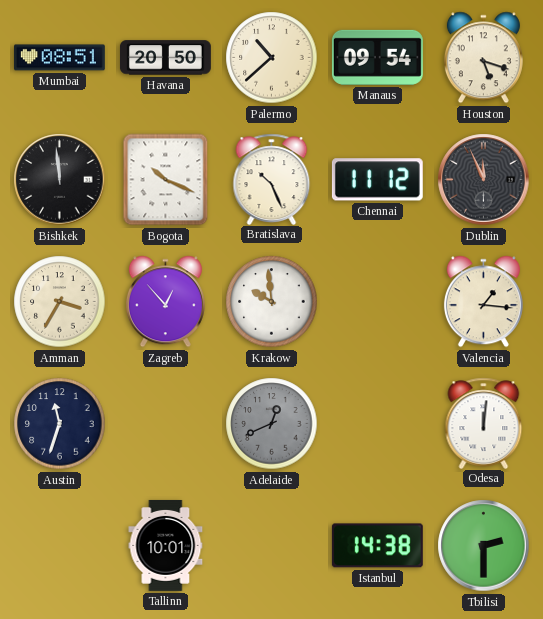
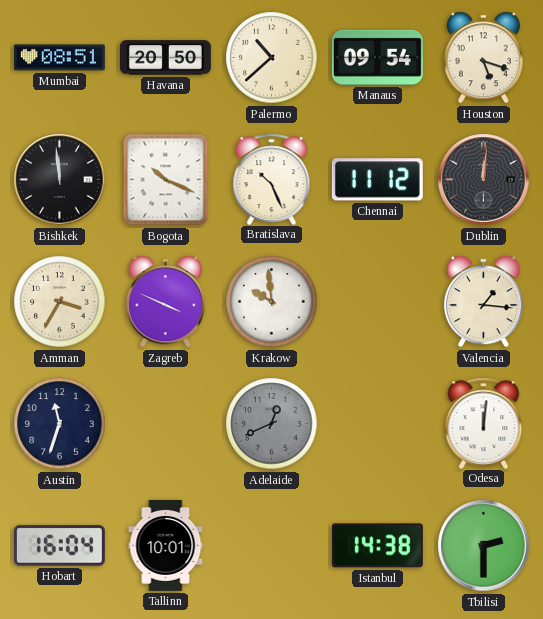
Dublin: 11:56 -> 12:01 (484, 180)
Zagreb: 12:53 -> 3:49 (165, 302)
Hobart: none -> 16:04 (59, 546)
